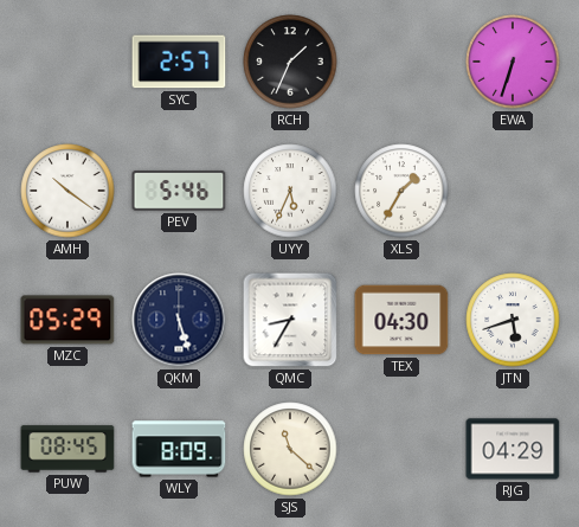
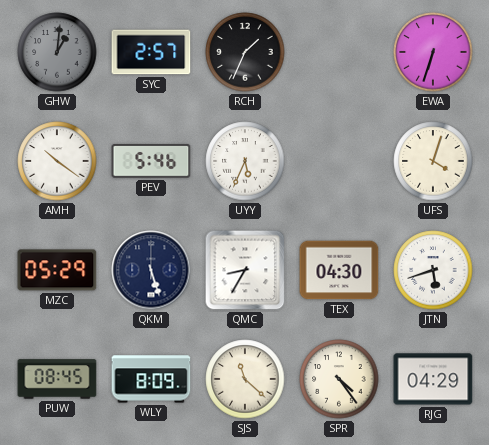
GHW: none -> 1:01 (57, 52)
XLS: 1:35 -> none (401, 191)
UFS: none -> 4:03 (433, 161)
SPR: none -> 4:24 (339, 379)
